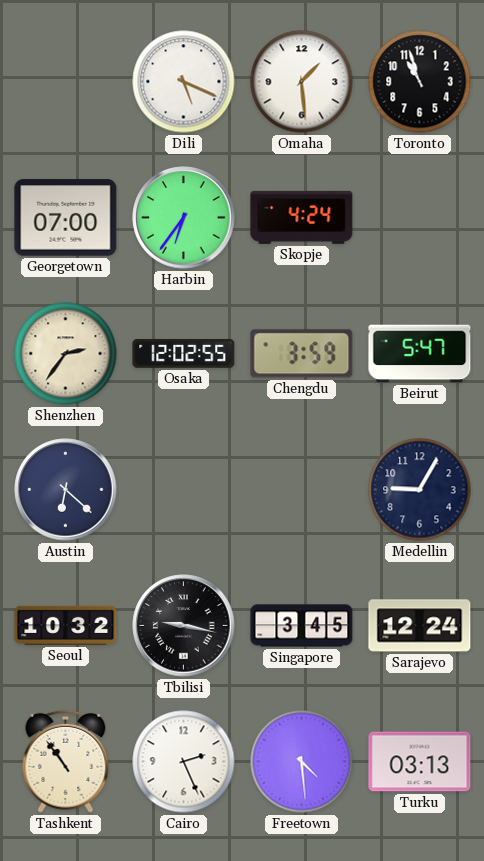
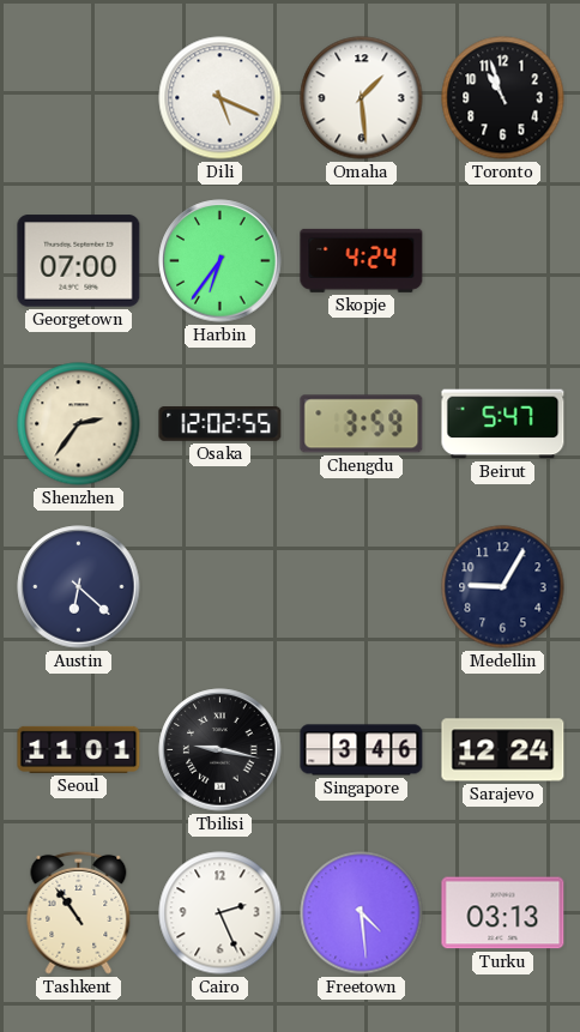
Seoul: 10:32 -> 11:01 (79, 749)
Singapore: 3:45 -> 3:46 (362, 750)
